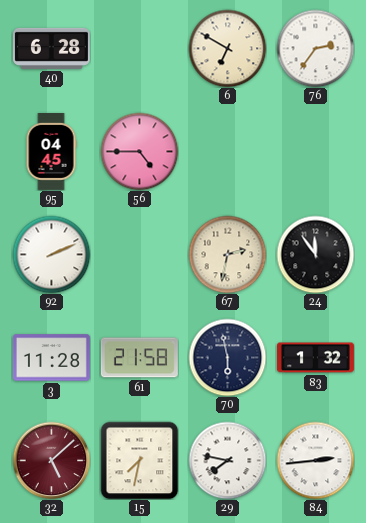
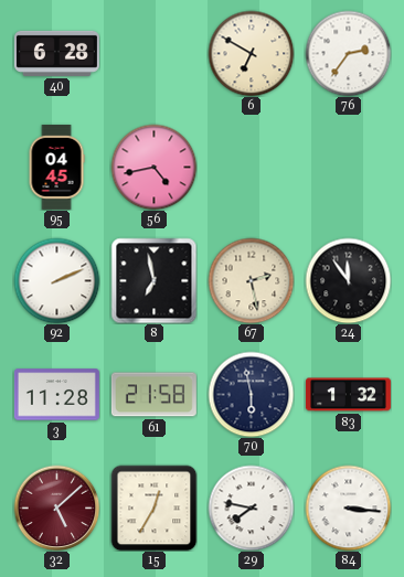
56: 4:45 -> 4:43 (153, 167)
8: none -> 6:58 (153, 280)
67: 2:32 -> 2:28 (251, 280)
15: 7:32 -> 12:35 (153, 507)
84: 2:44 -> 3:16 (348, 507)
